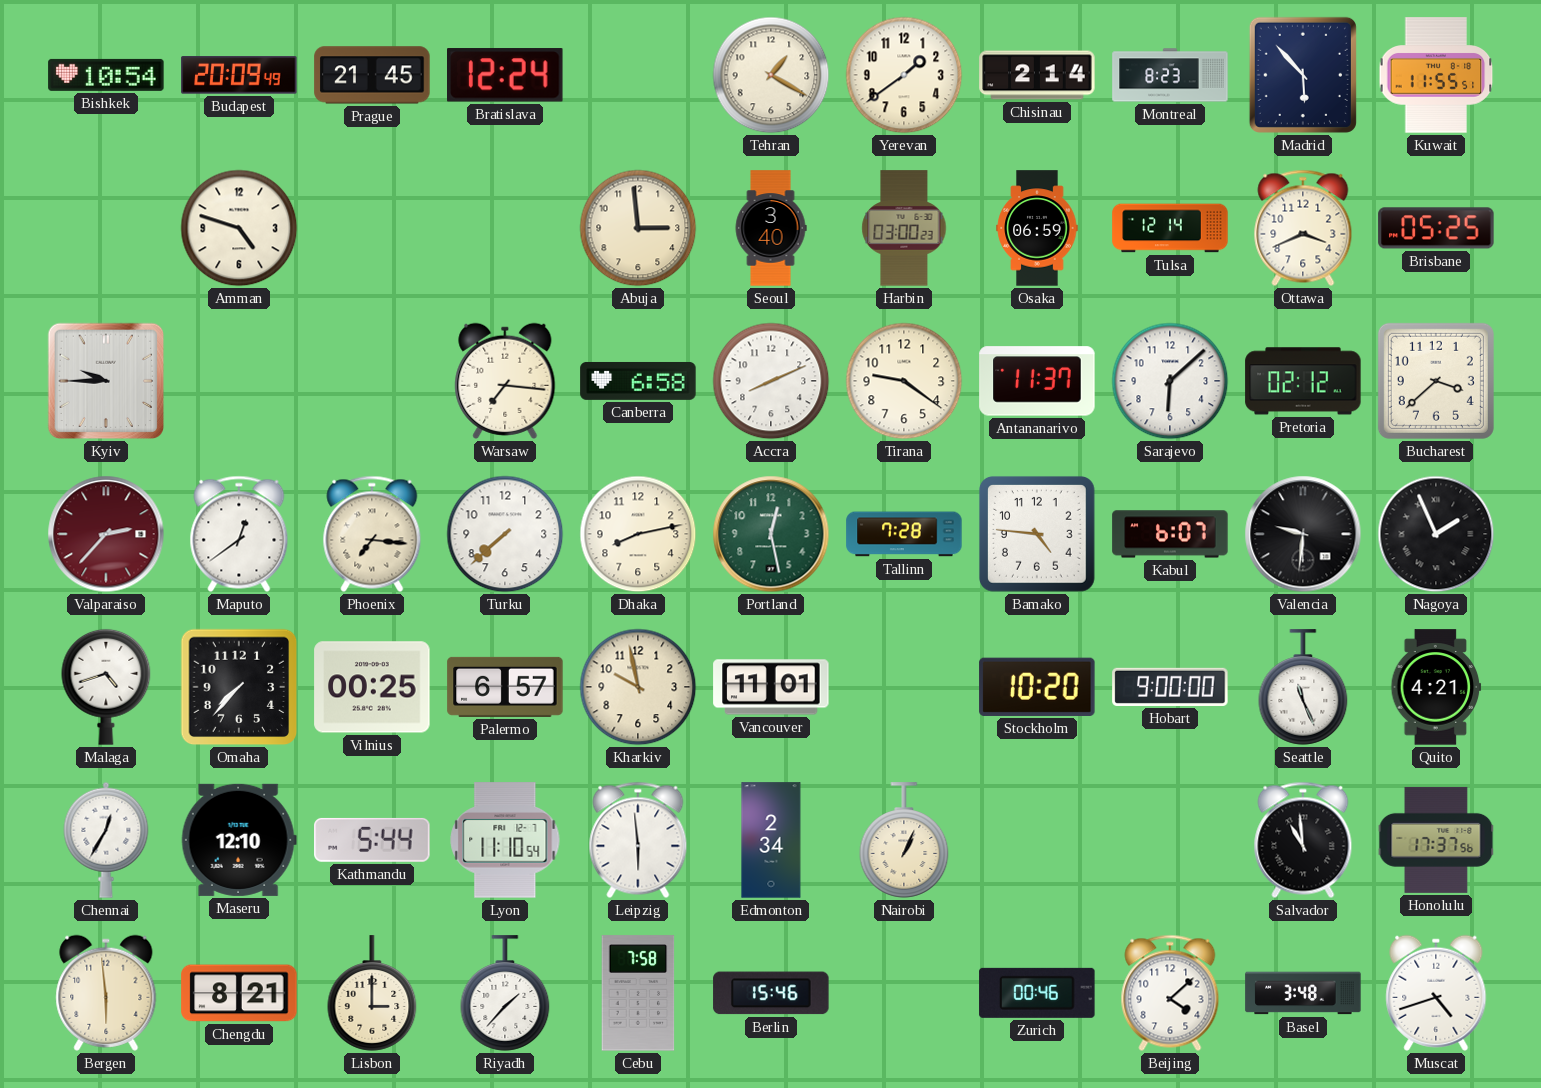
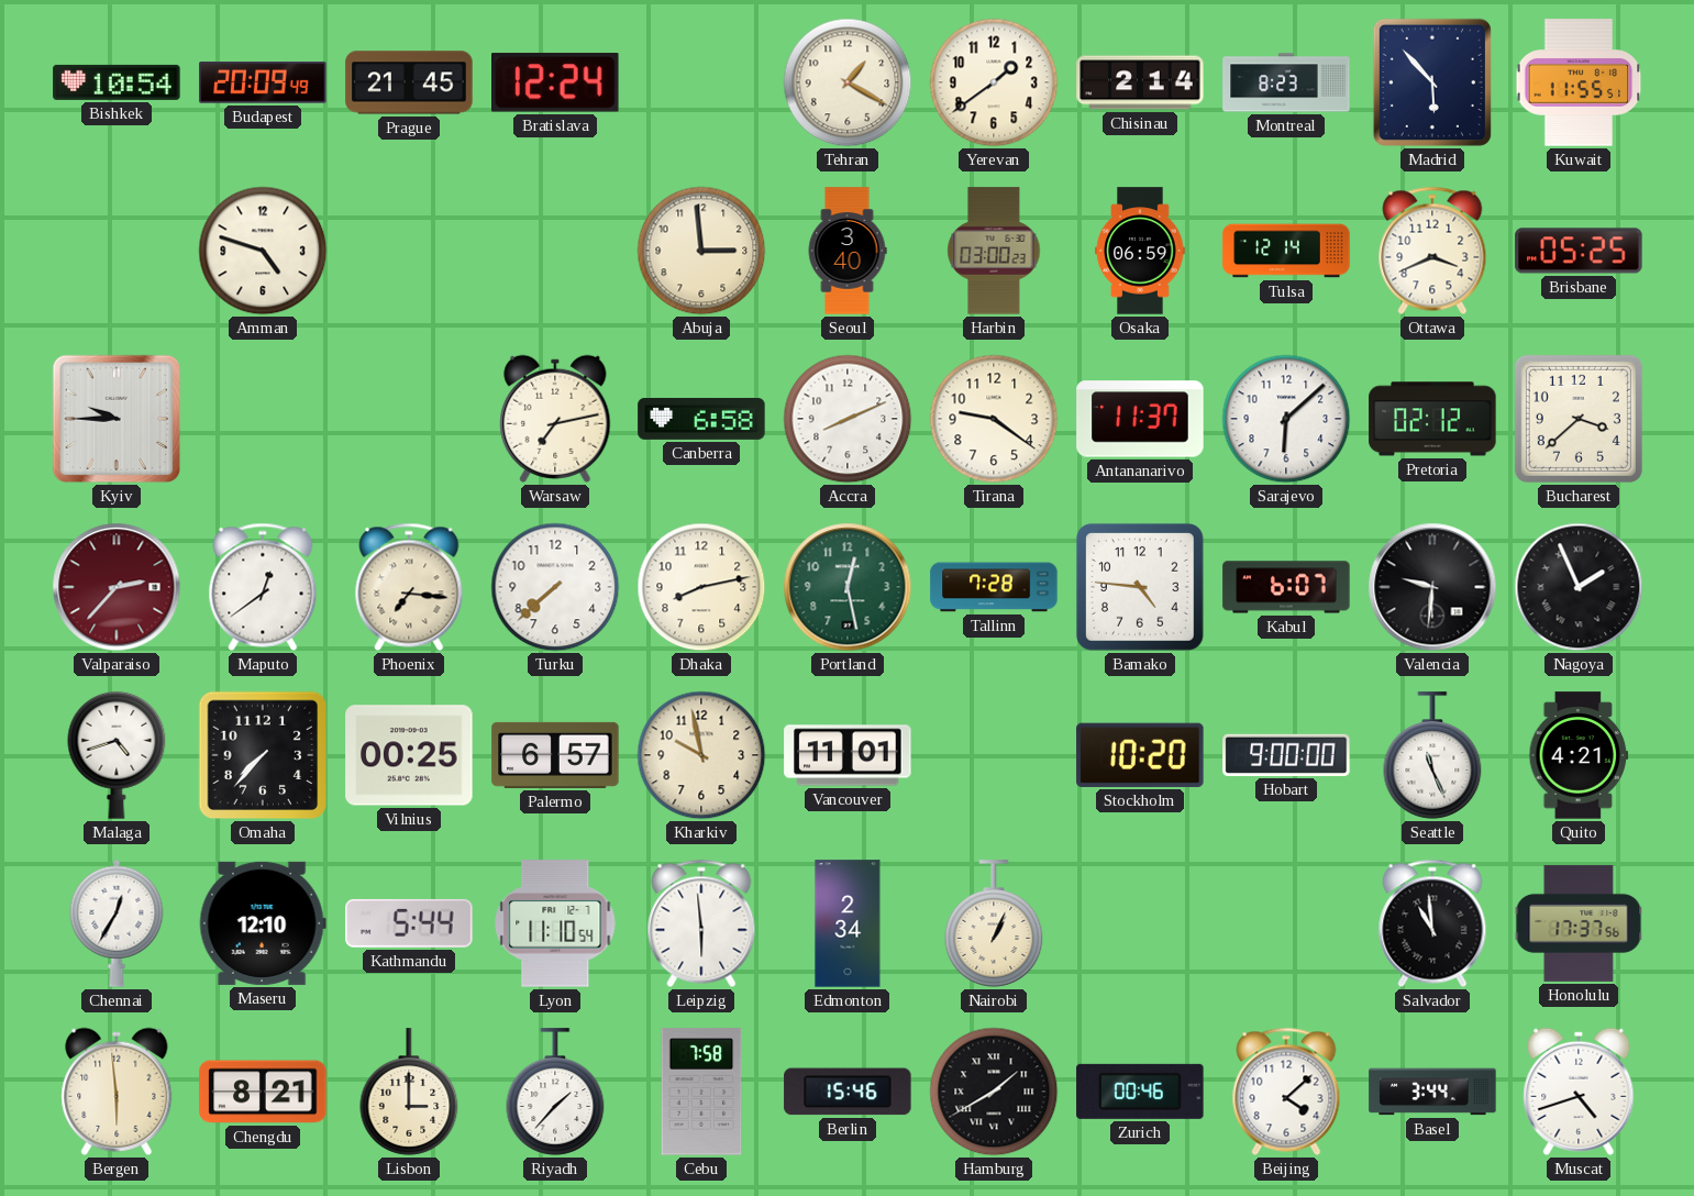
Warsaw: 7:16 -> 7:13 (555, 419)
Hamburg: none -> 1:40 (994, 1092)
Basel: 3:48 -> 3:44 (1432, 1092)
